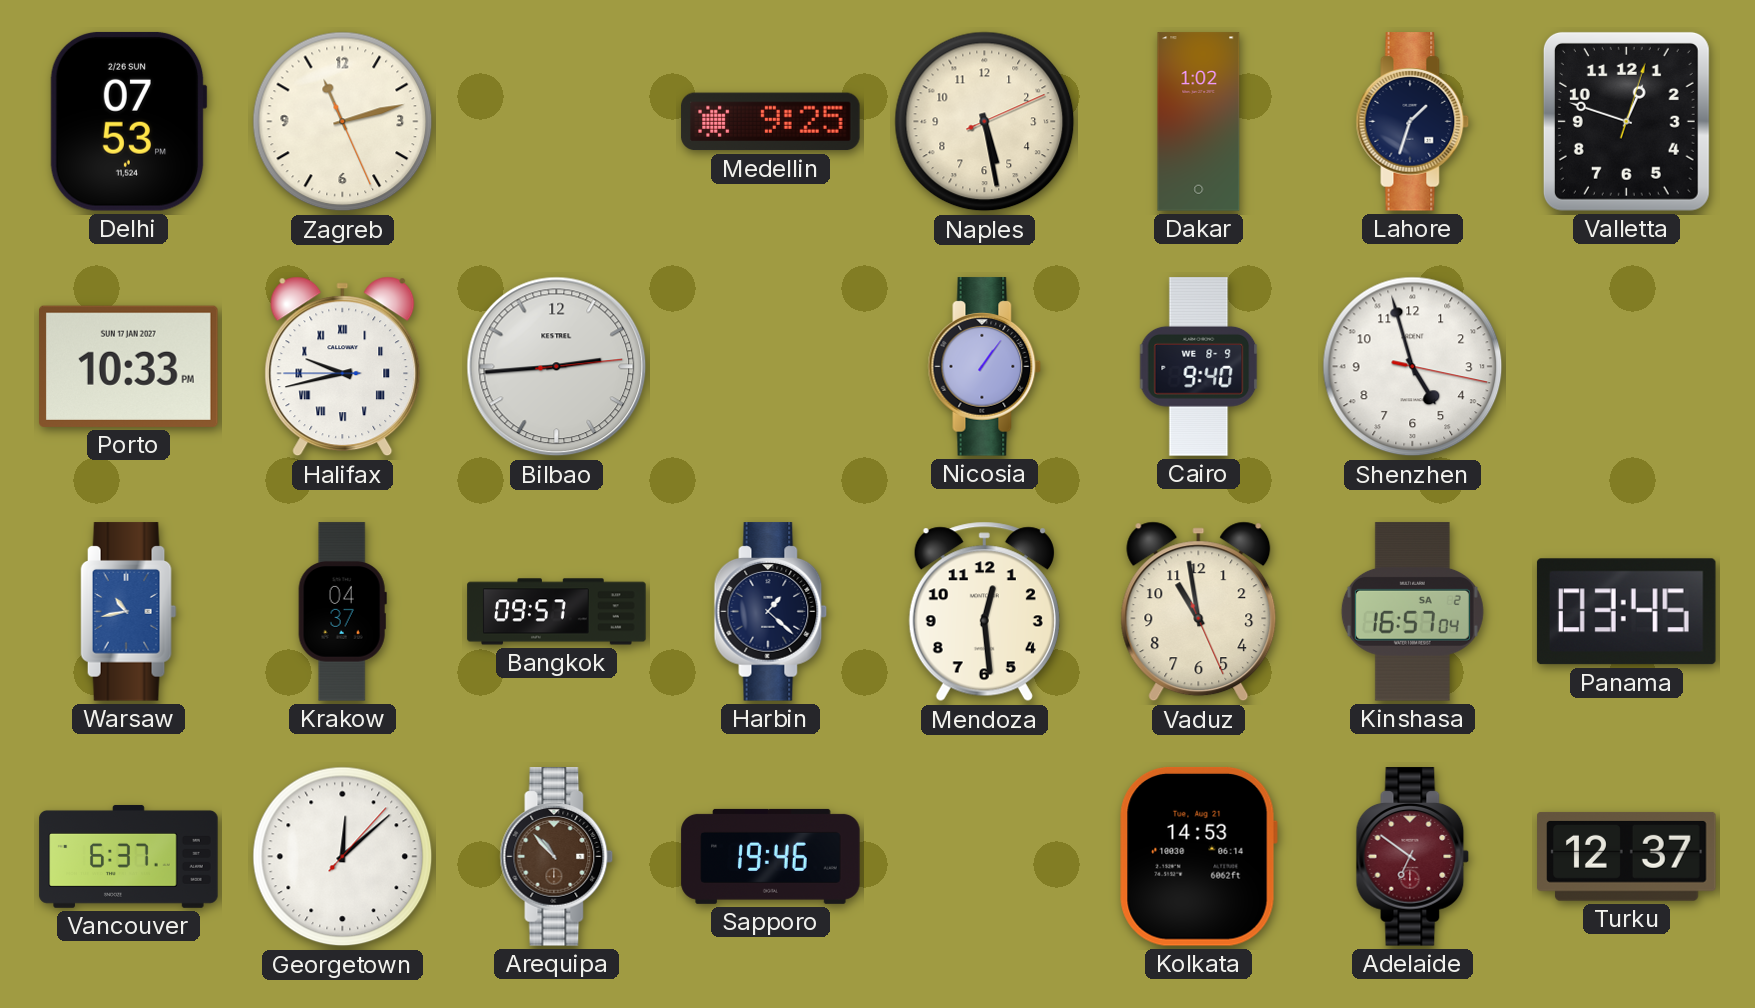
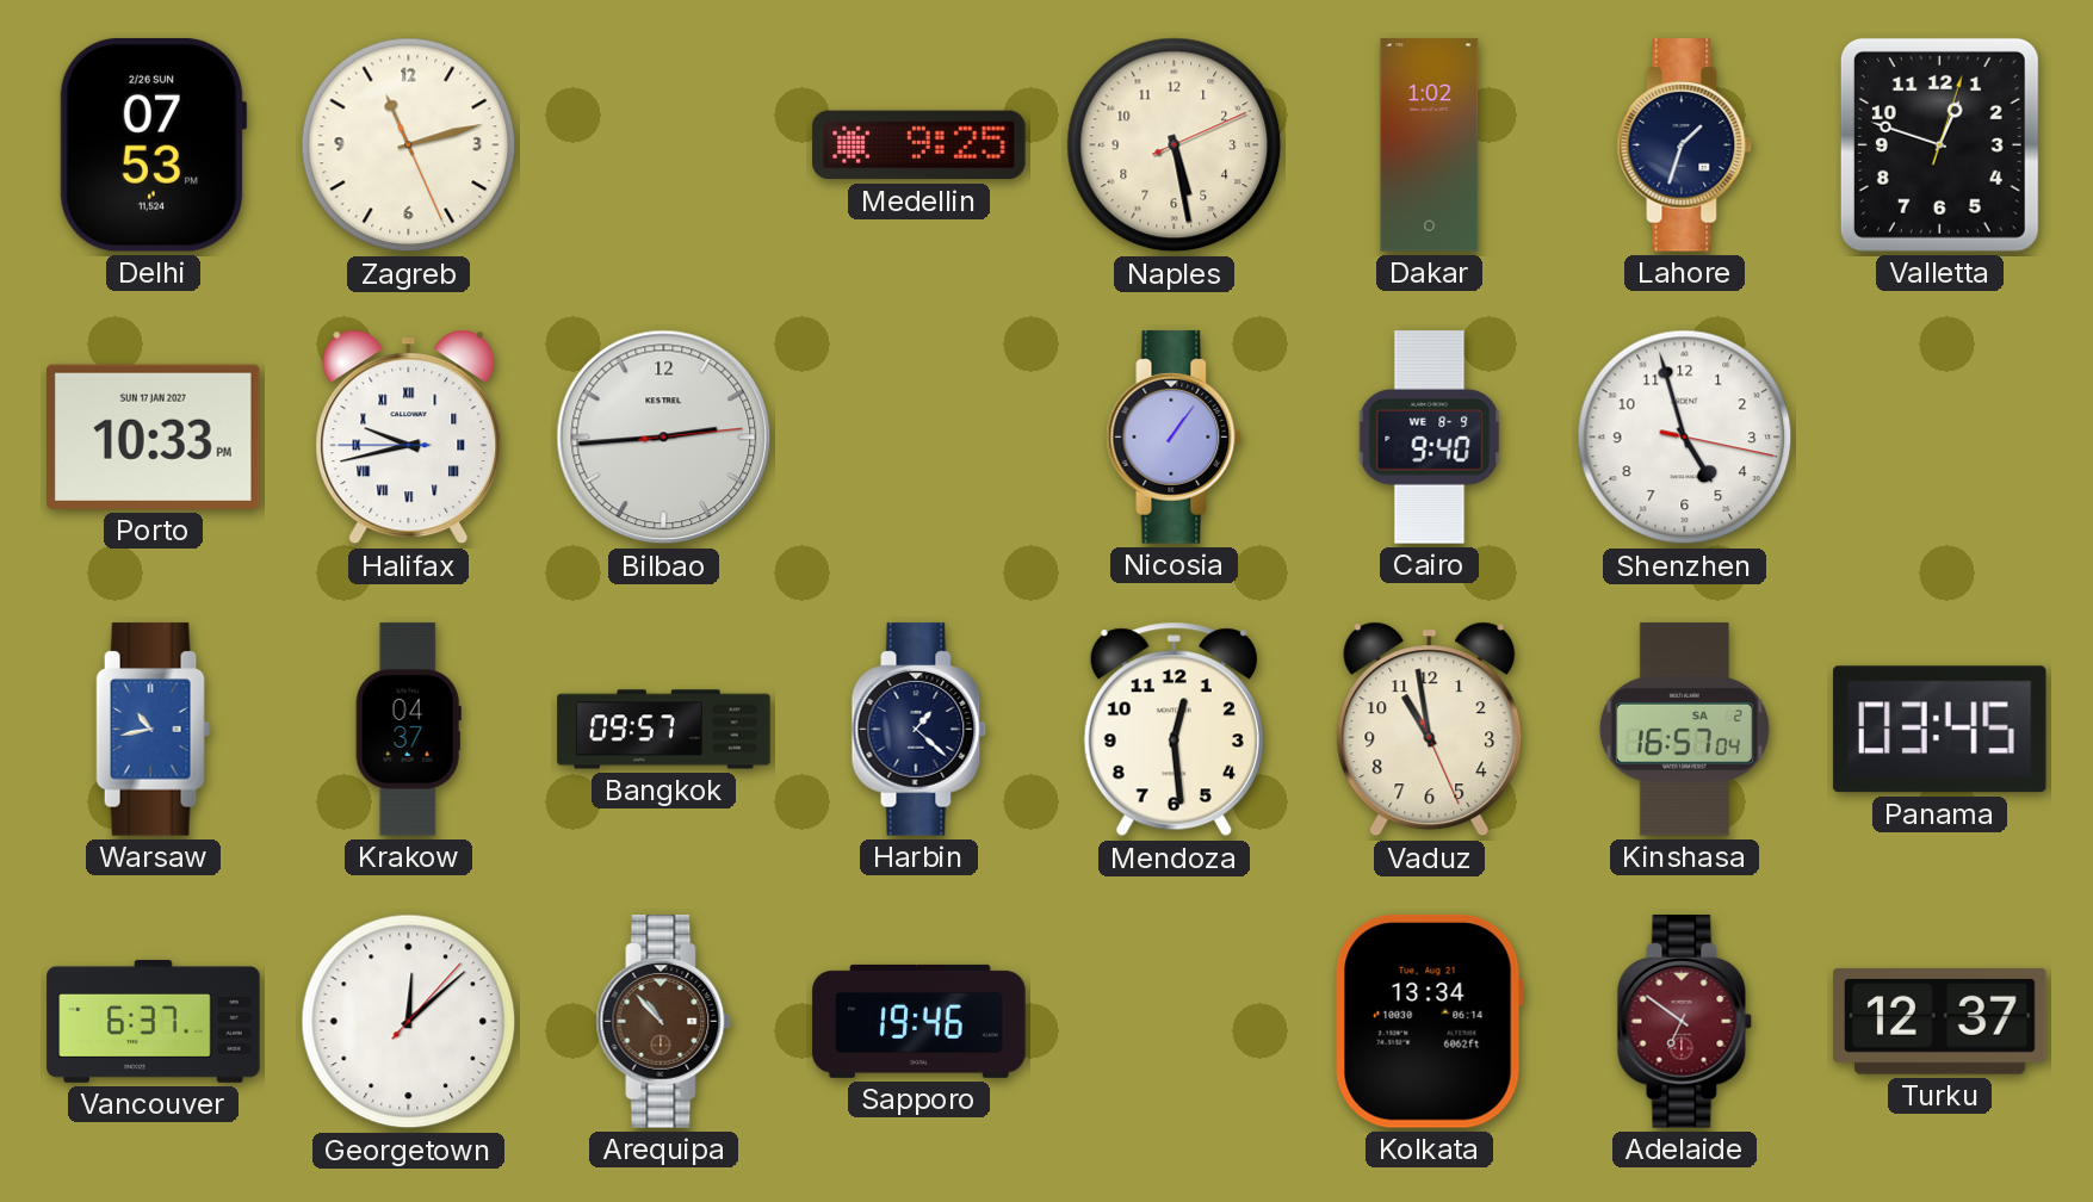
Kolkata: 14:53 -> 13:34 (1429, 1021)
